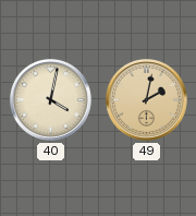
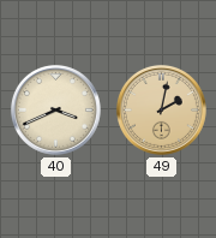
40: 4:02 -> 3:41 (55, 109)
